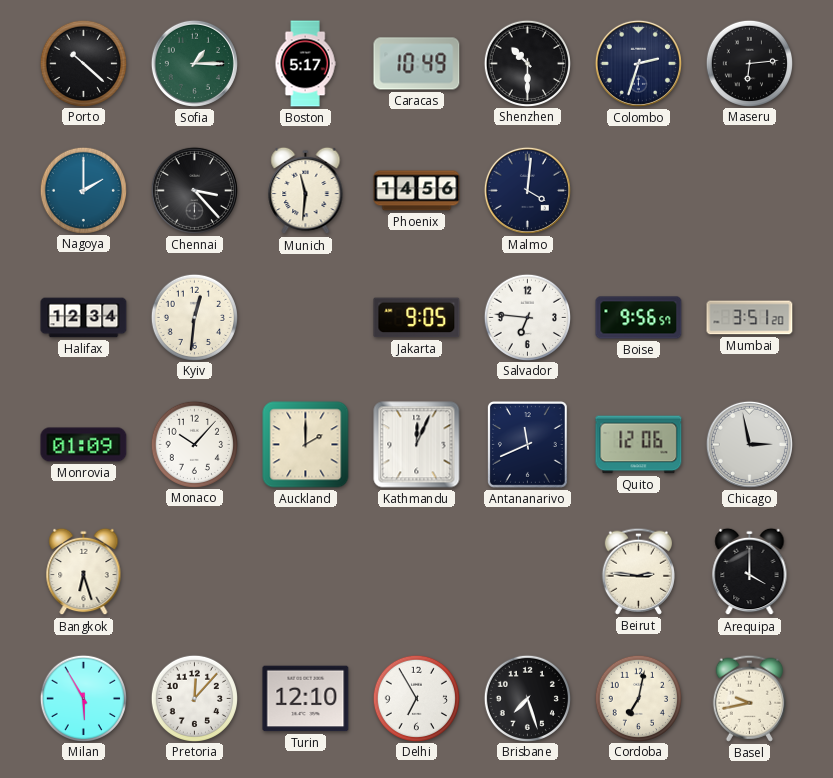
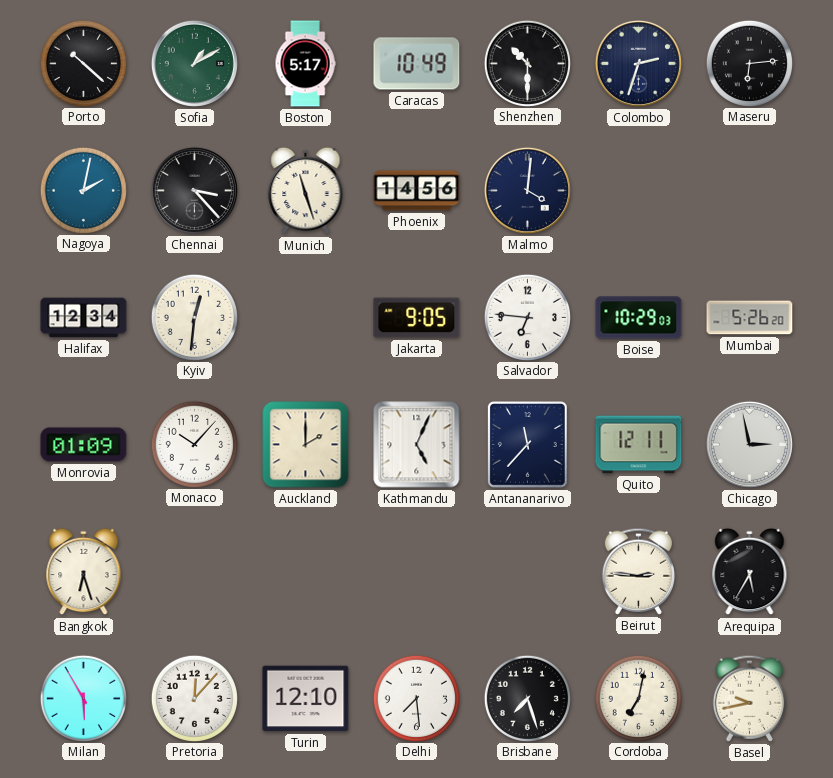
Sofia: 1:15 -> 1:10 (194, 63)
Nagoya: 2:00 -> 2:02 (83, 190)
Munich: 11:31 -> 11:27 (306, 191)
Boise: 9:56 -> 10:29 (639, 318)
Mumbai: 3:51 -> 5:26 (750, 318)
Kathmandu: 12:04 -> 5:04 (417, 445)
Antananarivo: 11:41 -> 11:37 (527, 445)
Quito: 12:06 -> 12:11 (639, 445)
Arequipa: 4:00 -> 5:35 (750, 572)
Delhi: 6:55 -> 7:29 (416, 698)
